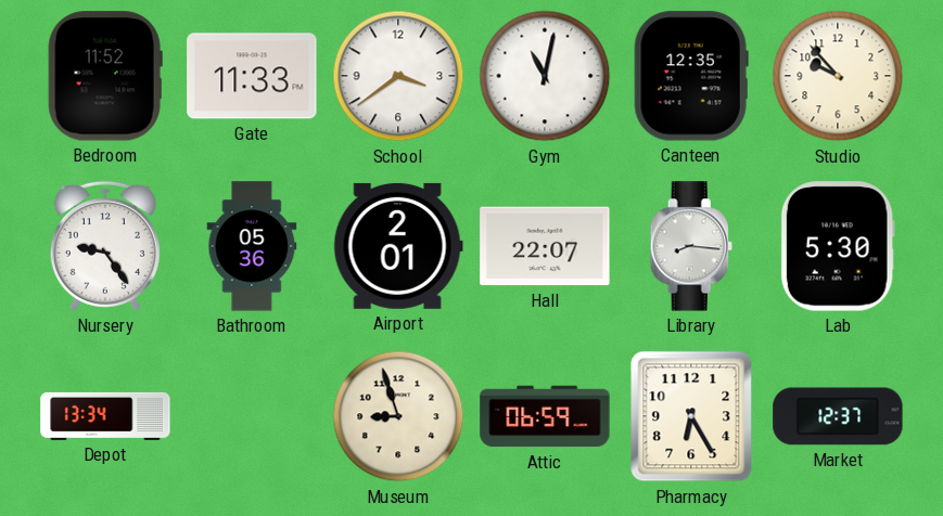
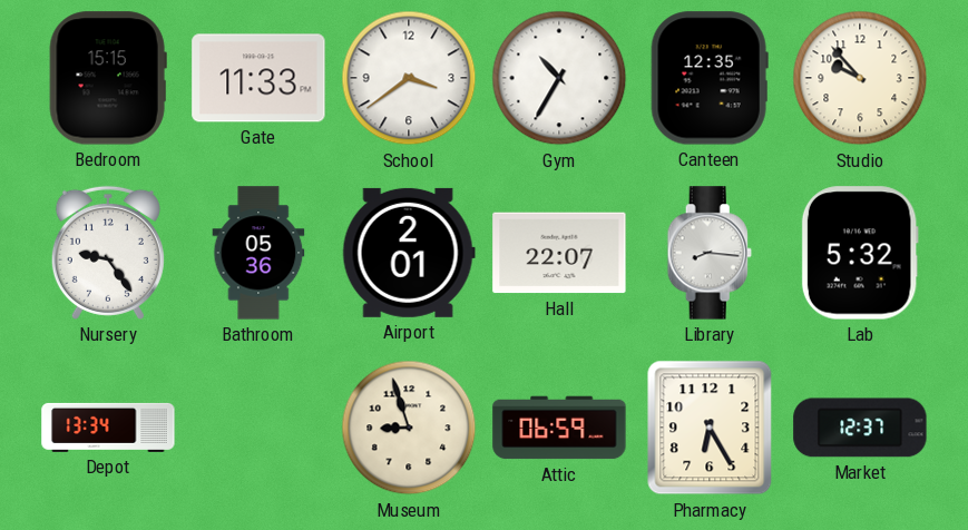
Bedroom: 11:52 -> 15:15 (108, 78)
Gym: 11:02 -> 10:35 (559, 78)
Lab: 5:30 -> 5:32 (860, 253)
